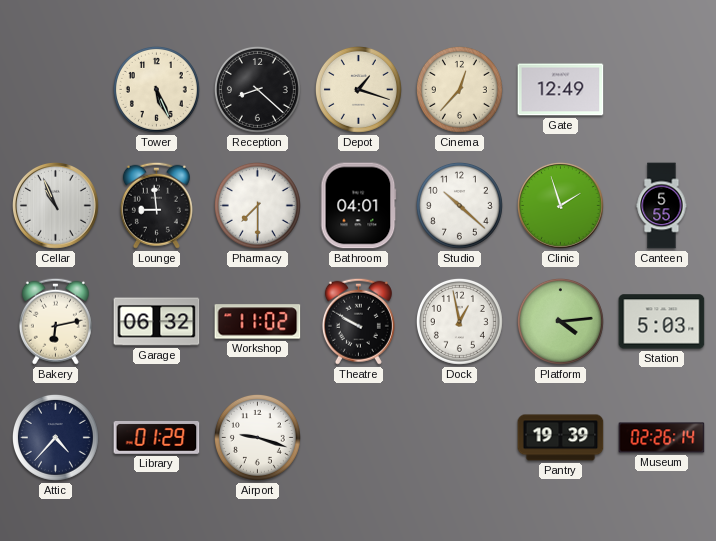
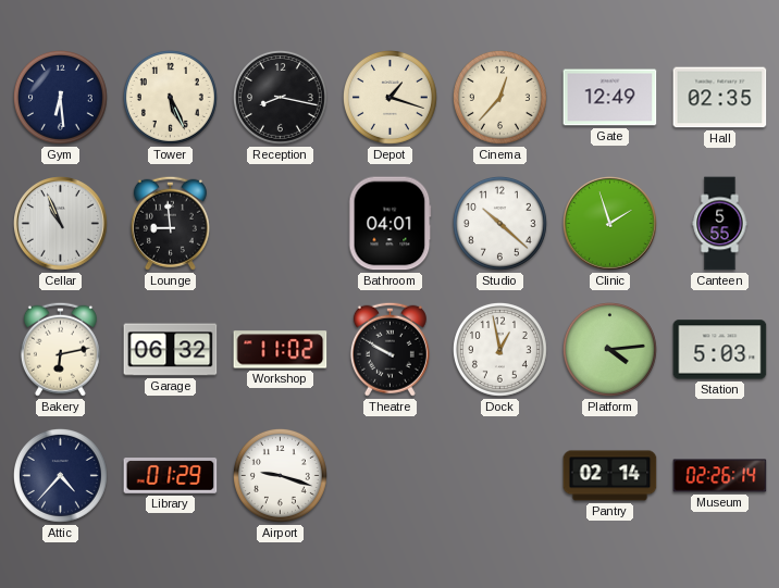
Gym: none -> 6:29 (60, 97)
Reception: 8:22 -> 8:17 (280, 97)
Hall: none -> 02:35 (720, 98)
Pharmacy: 7:30 -> none (257, 205)
Pantry: 19:39 -> 02:14 (610, 476)
